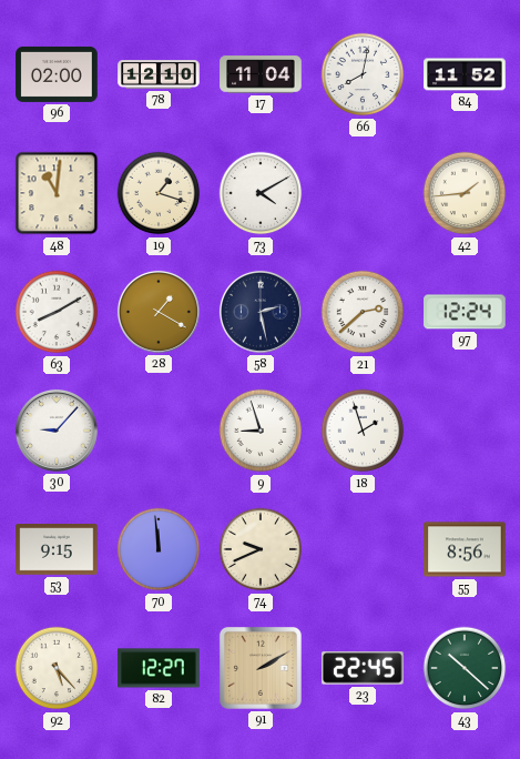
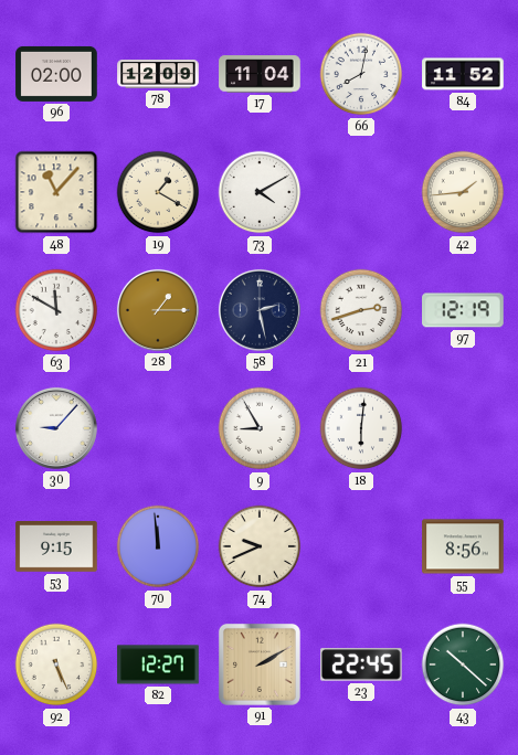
78: 12:10 -> 12:09 (158, 74)
48: 11:01 -> 11:07 (56, 192)
19: 1:18 -> 1:20 (158, 192)
63: 8:10 -> 11:50 (56, 310)
28: 1:20 -> 1:15 (158, 310)
21: 2:38 -> 2:42 (361, 310)
97: 12:24 -> 12:19 (463, 310)
9: 8:57 -> 8:55 (260, 428)
18: 1:57 -> 6:01 (361, 428)
92: 5:23 -> 5:26 (56, 664)
